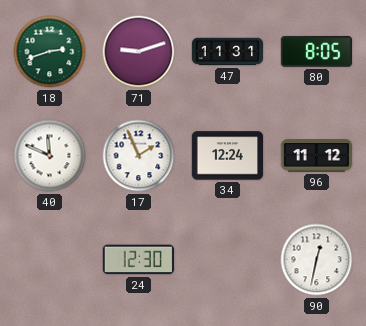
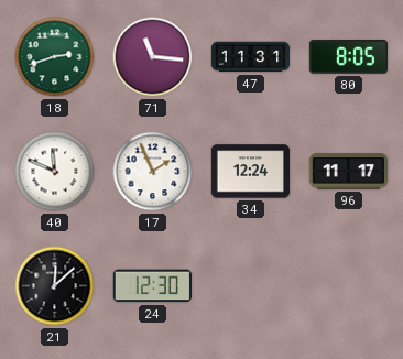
71: 9:12 -> 11:16 (153, 57)
96: 11:12 -> 11:17 (348, 172)
21: none -> 12:08 (55, 286)
90: 12:32 -> none (317, 260)
